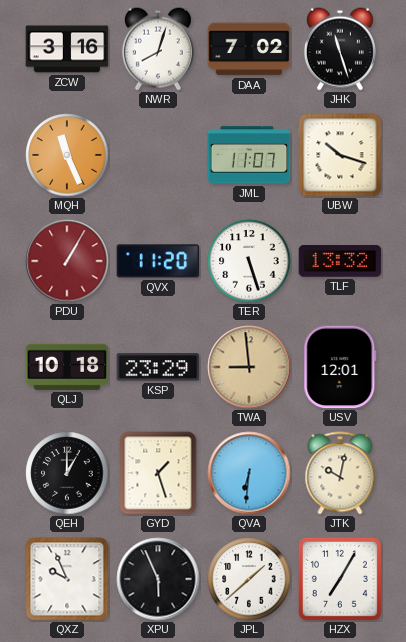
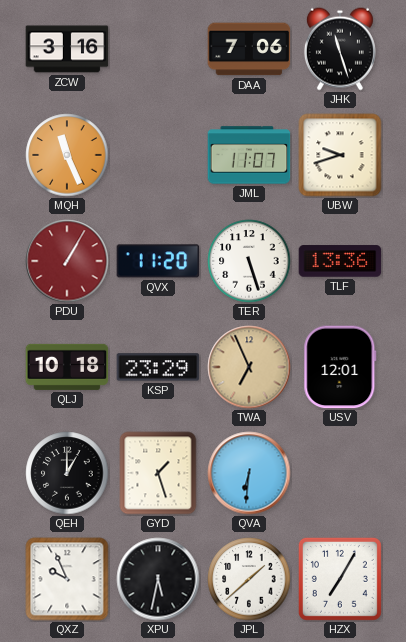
NWR: 8:03 -> none (158, 49)
DAA: 7:02 -> 7:06 (249, 49)
UBW: 10:18 -> 9:42 (340, 155)
TLF: 13:32 -> 13:36 (340, 261)
TWA: 8:59 -> 6:56 (249, 367)
JTK: 10:02 -> none (340, 473)
XPU: 5:56 -> 5:32 (158, 579)
